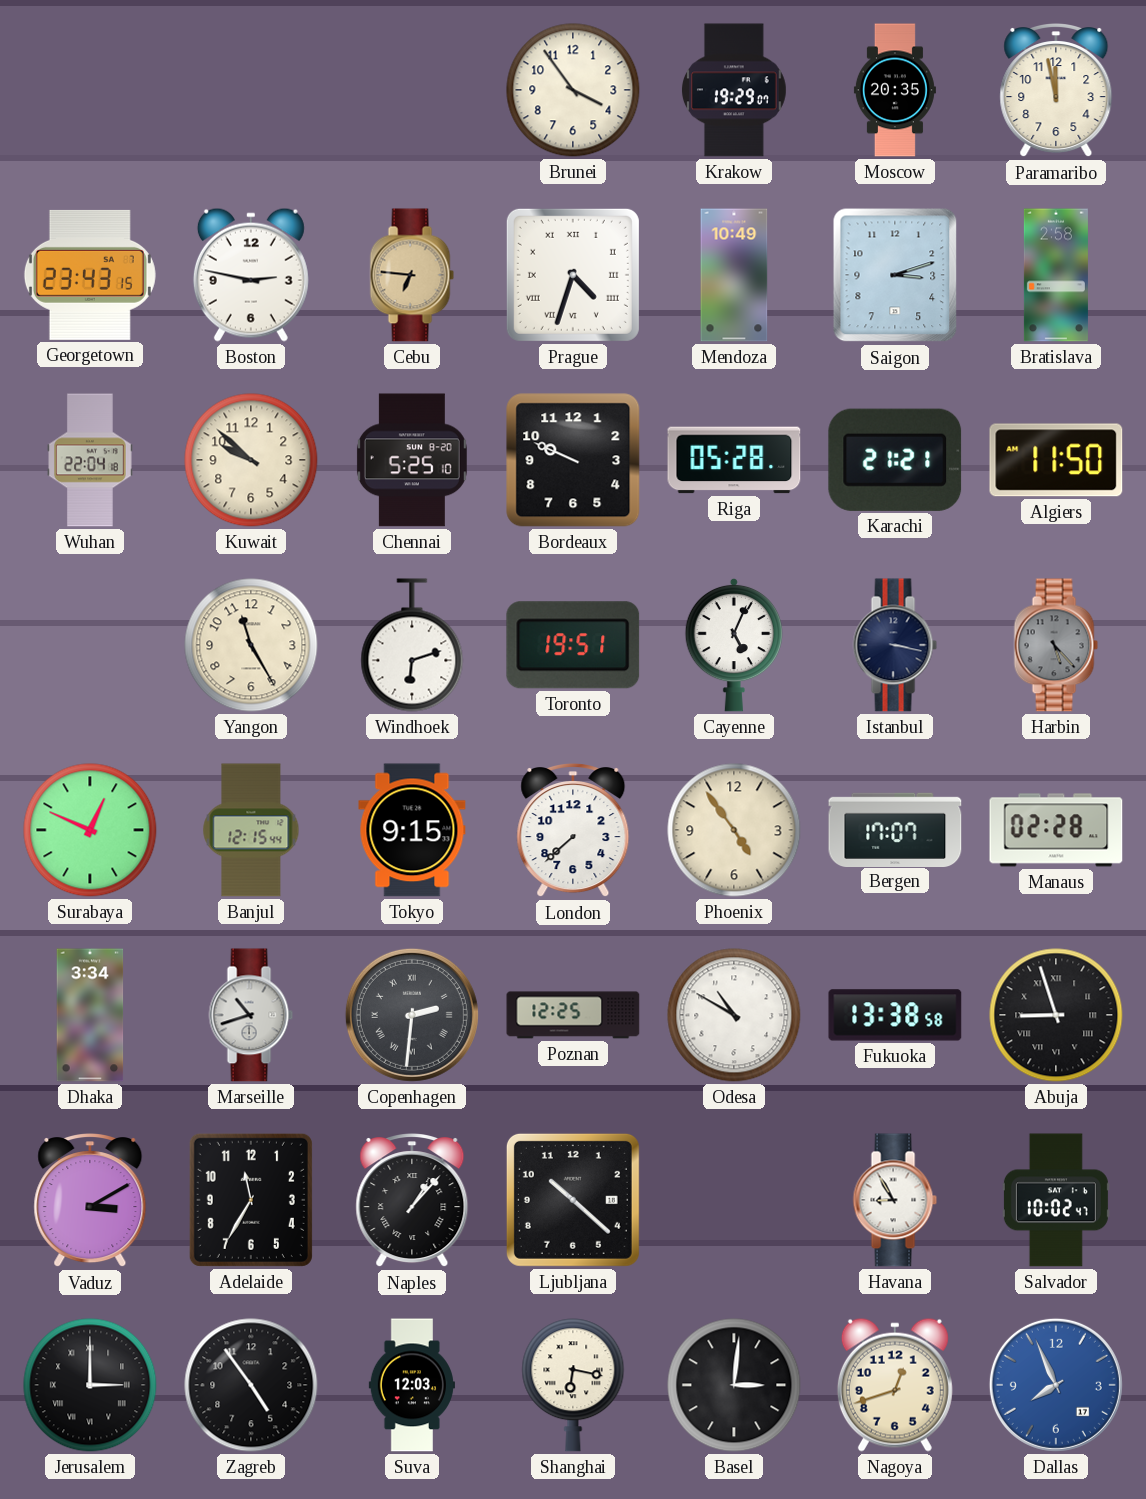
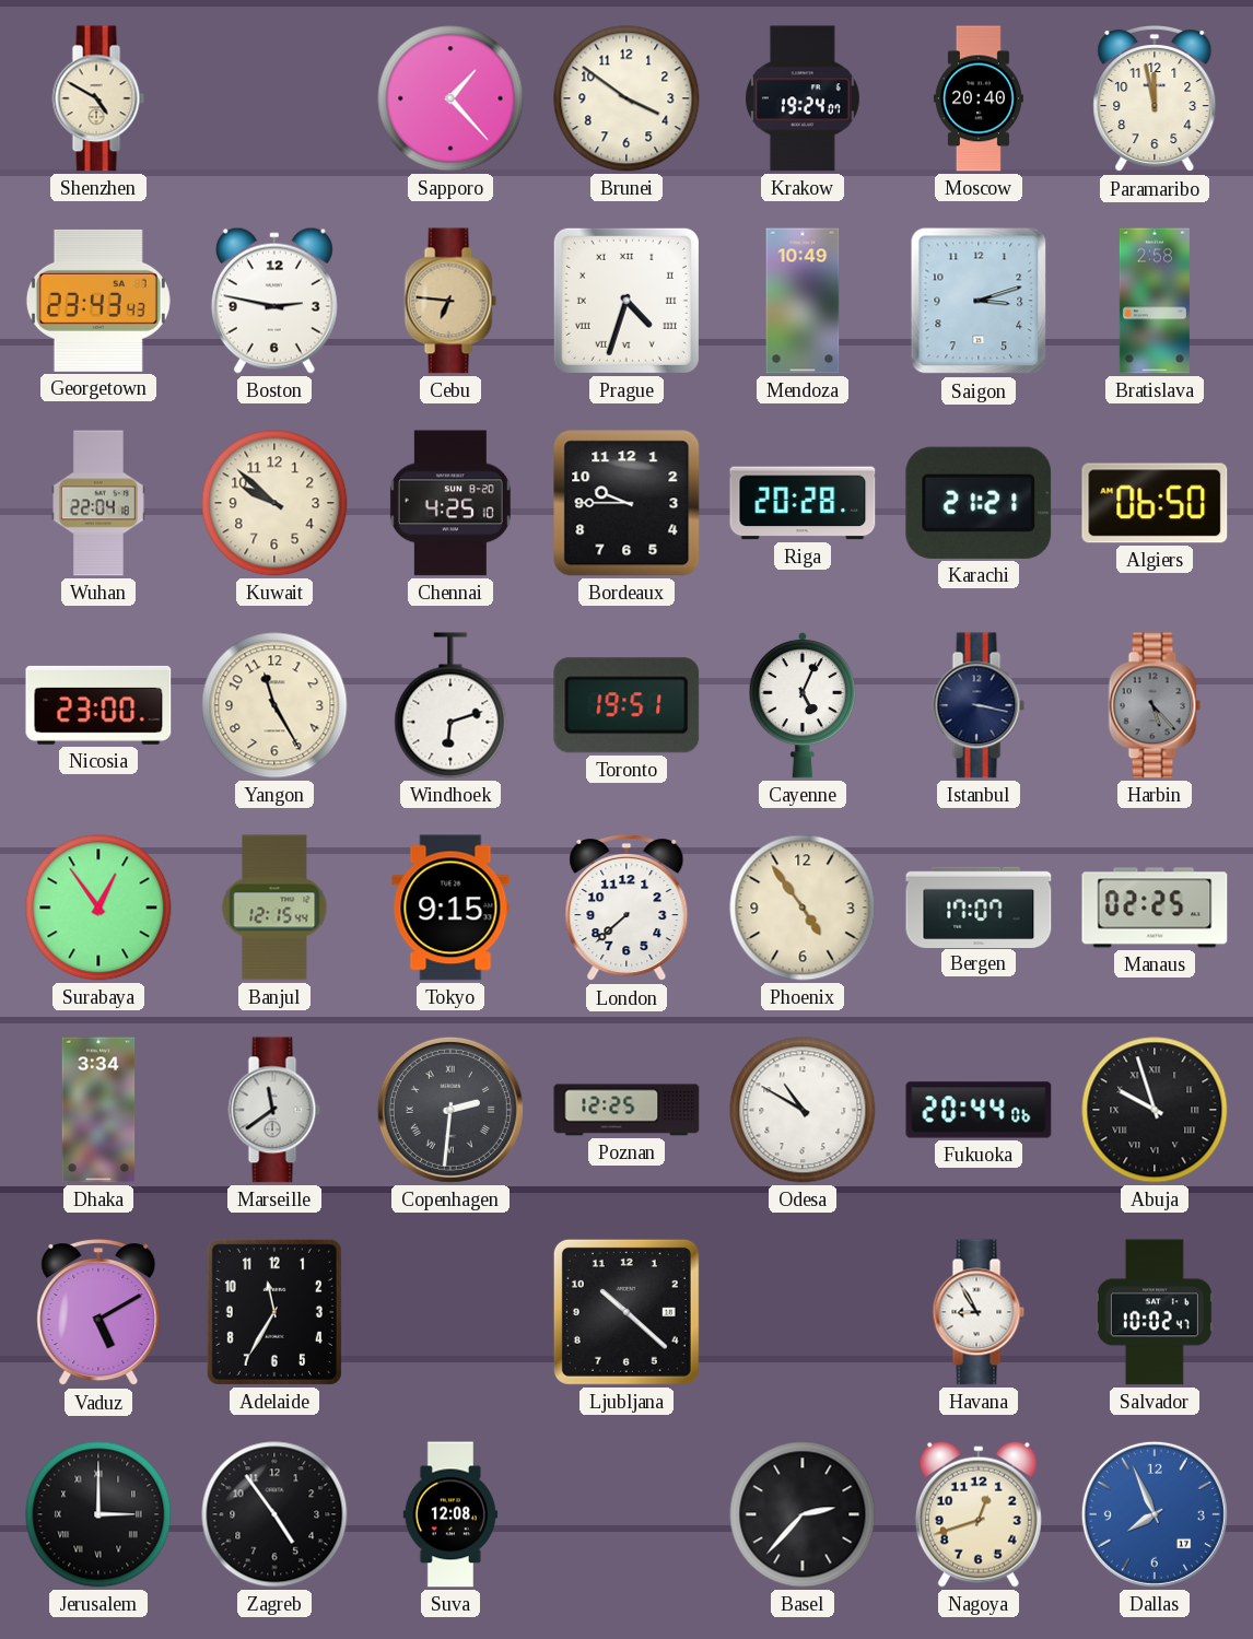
Shenzhen: none -> 4:50 (98, 98)
Sapporo: none -> 1:23 (450, 98)
Brunei: 3:54 -> 3:51 (627, 98)
Krakow: 19:29 -> 19:24 (803, 98)
Moscow: 20:35 -> 20:40 (979, 98)
Georgetown: 23:43:15 -> 23:43:43 (98, 301)
Chennai: 5:25 -> 4:25 (450, 503)
Bordeaux: 9:49 -> 9:45 (627, 503)
Riga: 05:28 -> 20:28 (803, 503)
Algiers: 11:50 -> 06:50 (1155, 503)
Nicosia: none -> 23:00 (98, 705)
Surabaya: 12:49 -> 12:54 (98, 908)
Manaus: 02:28 -> 02:25 (1155, 908)
Marseille: 10:42 -> 11:39 (274, 1110)
Fukuoka: 13:38 -> 20:44 (979, 1110)
Abuja: 8:57 -> 9:57 (1155, 1110)
Vaduz: 3:10 -> 5:10 (98, 1313)
Naples: 1:07 -> none (412, 1201)
Suva: 12:03 -> 12:08 (450, 1514)
Shanghai: 6:17 -> none (573, 1385)
Basel: 3:01 -> 2:37 (803, 1514)
